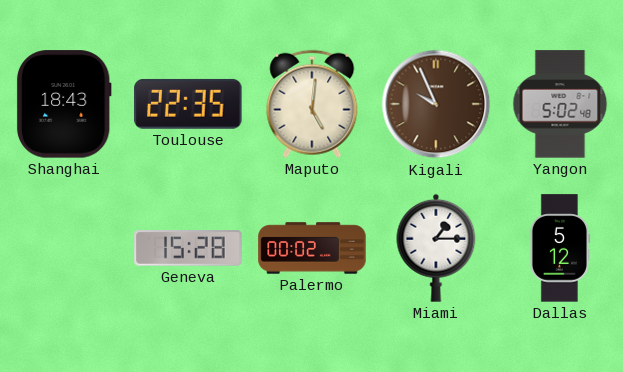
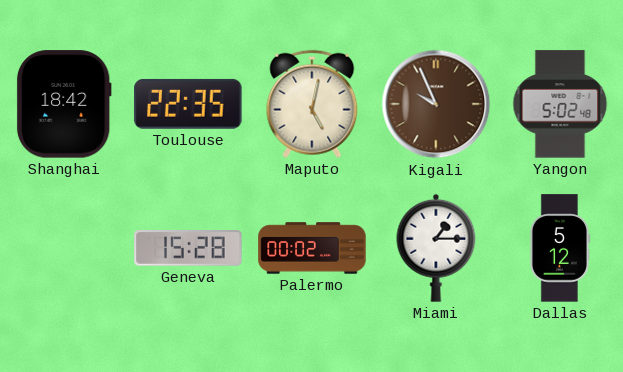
Shanghai: 18:43 -> 18:42 (64, 104)
Maputo: 5:01 -> 5:02 (312, 104)
